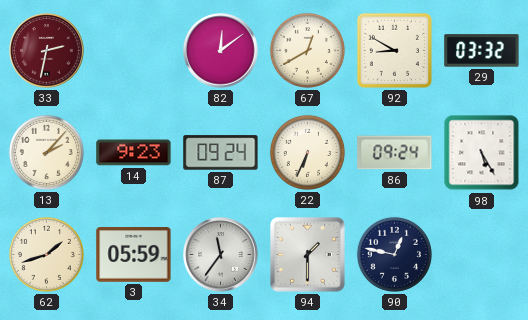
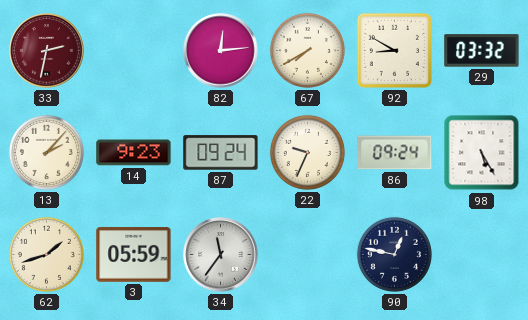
82: 12:09 -> 12:14 (221, 51)
67: 12:40 -> 7:40 (307, 50)
22: 6:34 -> 9:34 (307, 152)
94: 1:30 -> none (308, 255)
